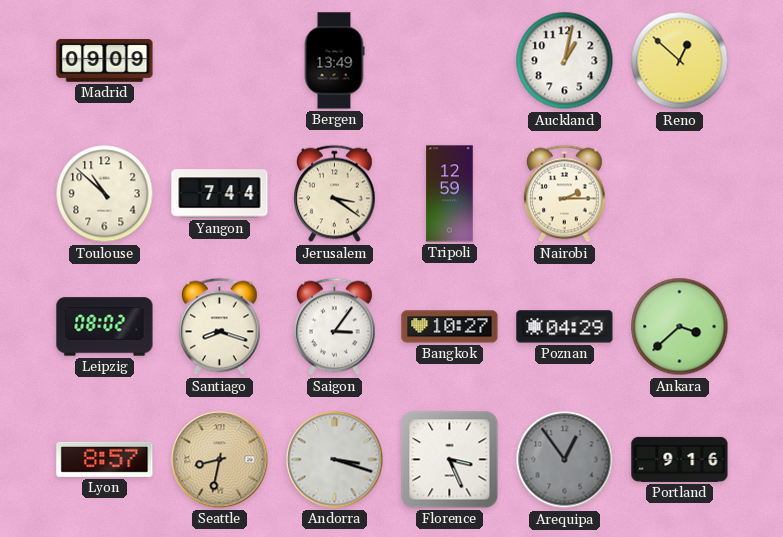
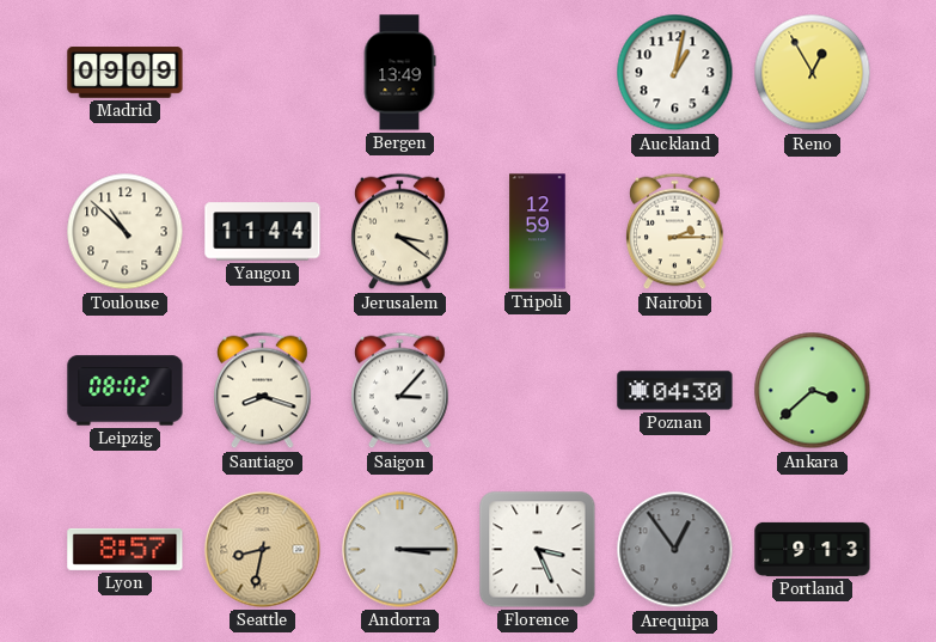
Reno: 12:52 -> 12:55 (813, 73)
Yangon: 7:44 -> 11:44 (263, 232)
Saigon: 3:06 -> 3:07 (400, 391)
Bangkok: 10:27 -> none (450, 327)
Poznan: 04:29 -> 04:30 (675, 391)
Andorra: 3:18 -> 3:15 (400, 550)
Portland: 9:16 -> 9:13 (813, 549)
